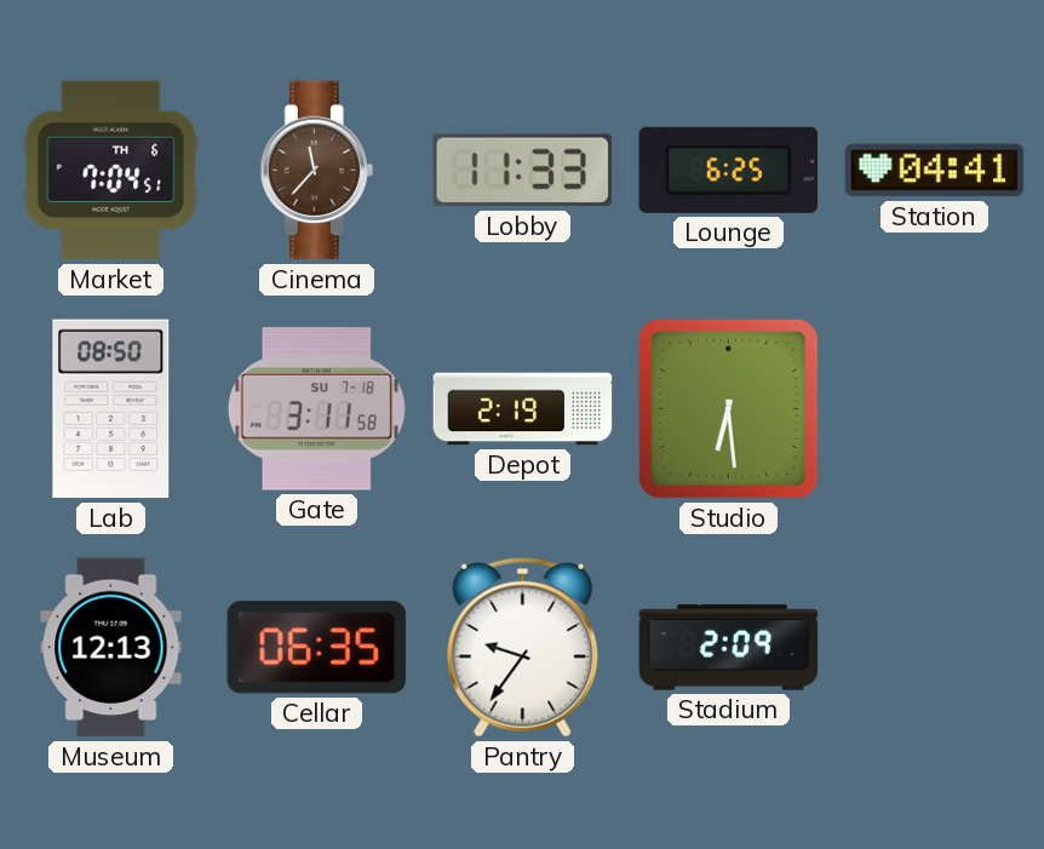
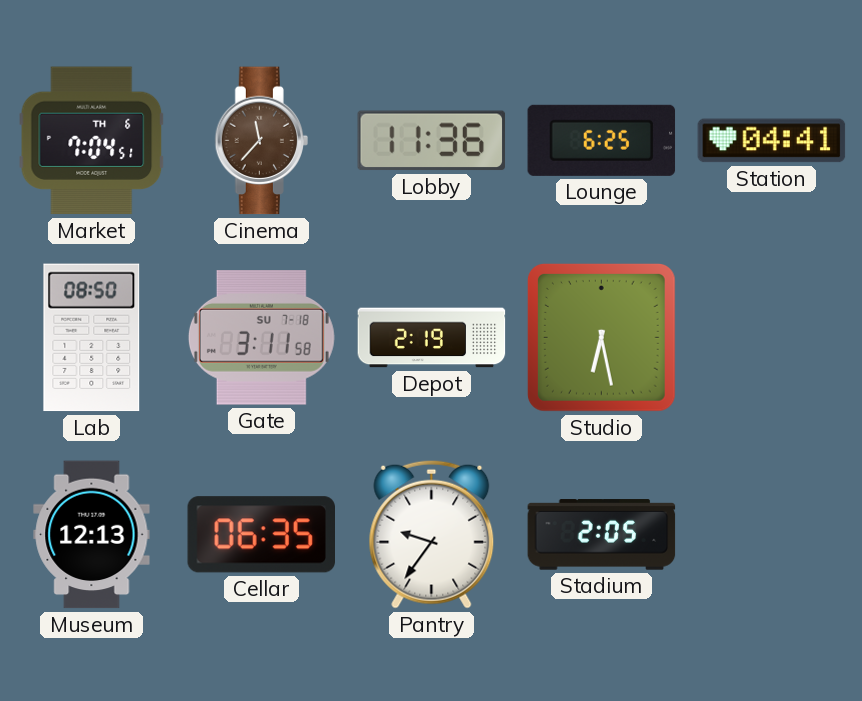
Lobby: 11:33 -> 11:36 (432, 141)
Studio: 6:29 -> 6:28 (601, 337)
Stadium: 2:09 -> 2:05 (602, 535)
